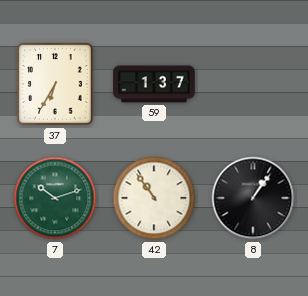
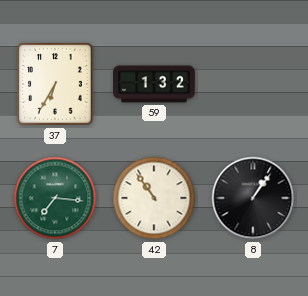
59: 1:37 -> 1:32 (154, 84)
7: 10:12 -> 7:16 (55, 198)
